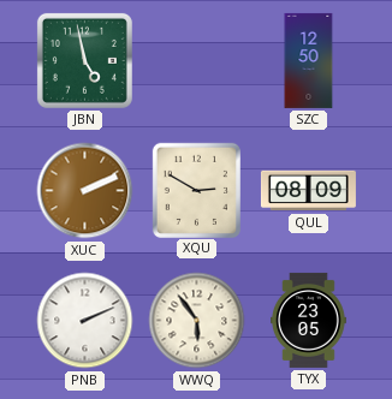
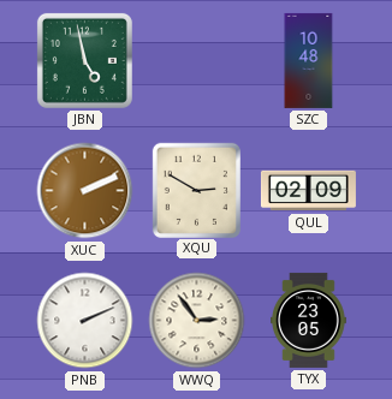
SZC: 12:50 -> 10:48 (309, 60)
QUL: 08:09 -> 02:09 (308, 191)
WWQ: 5:54 -> 2:54 (197, 321)
